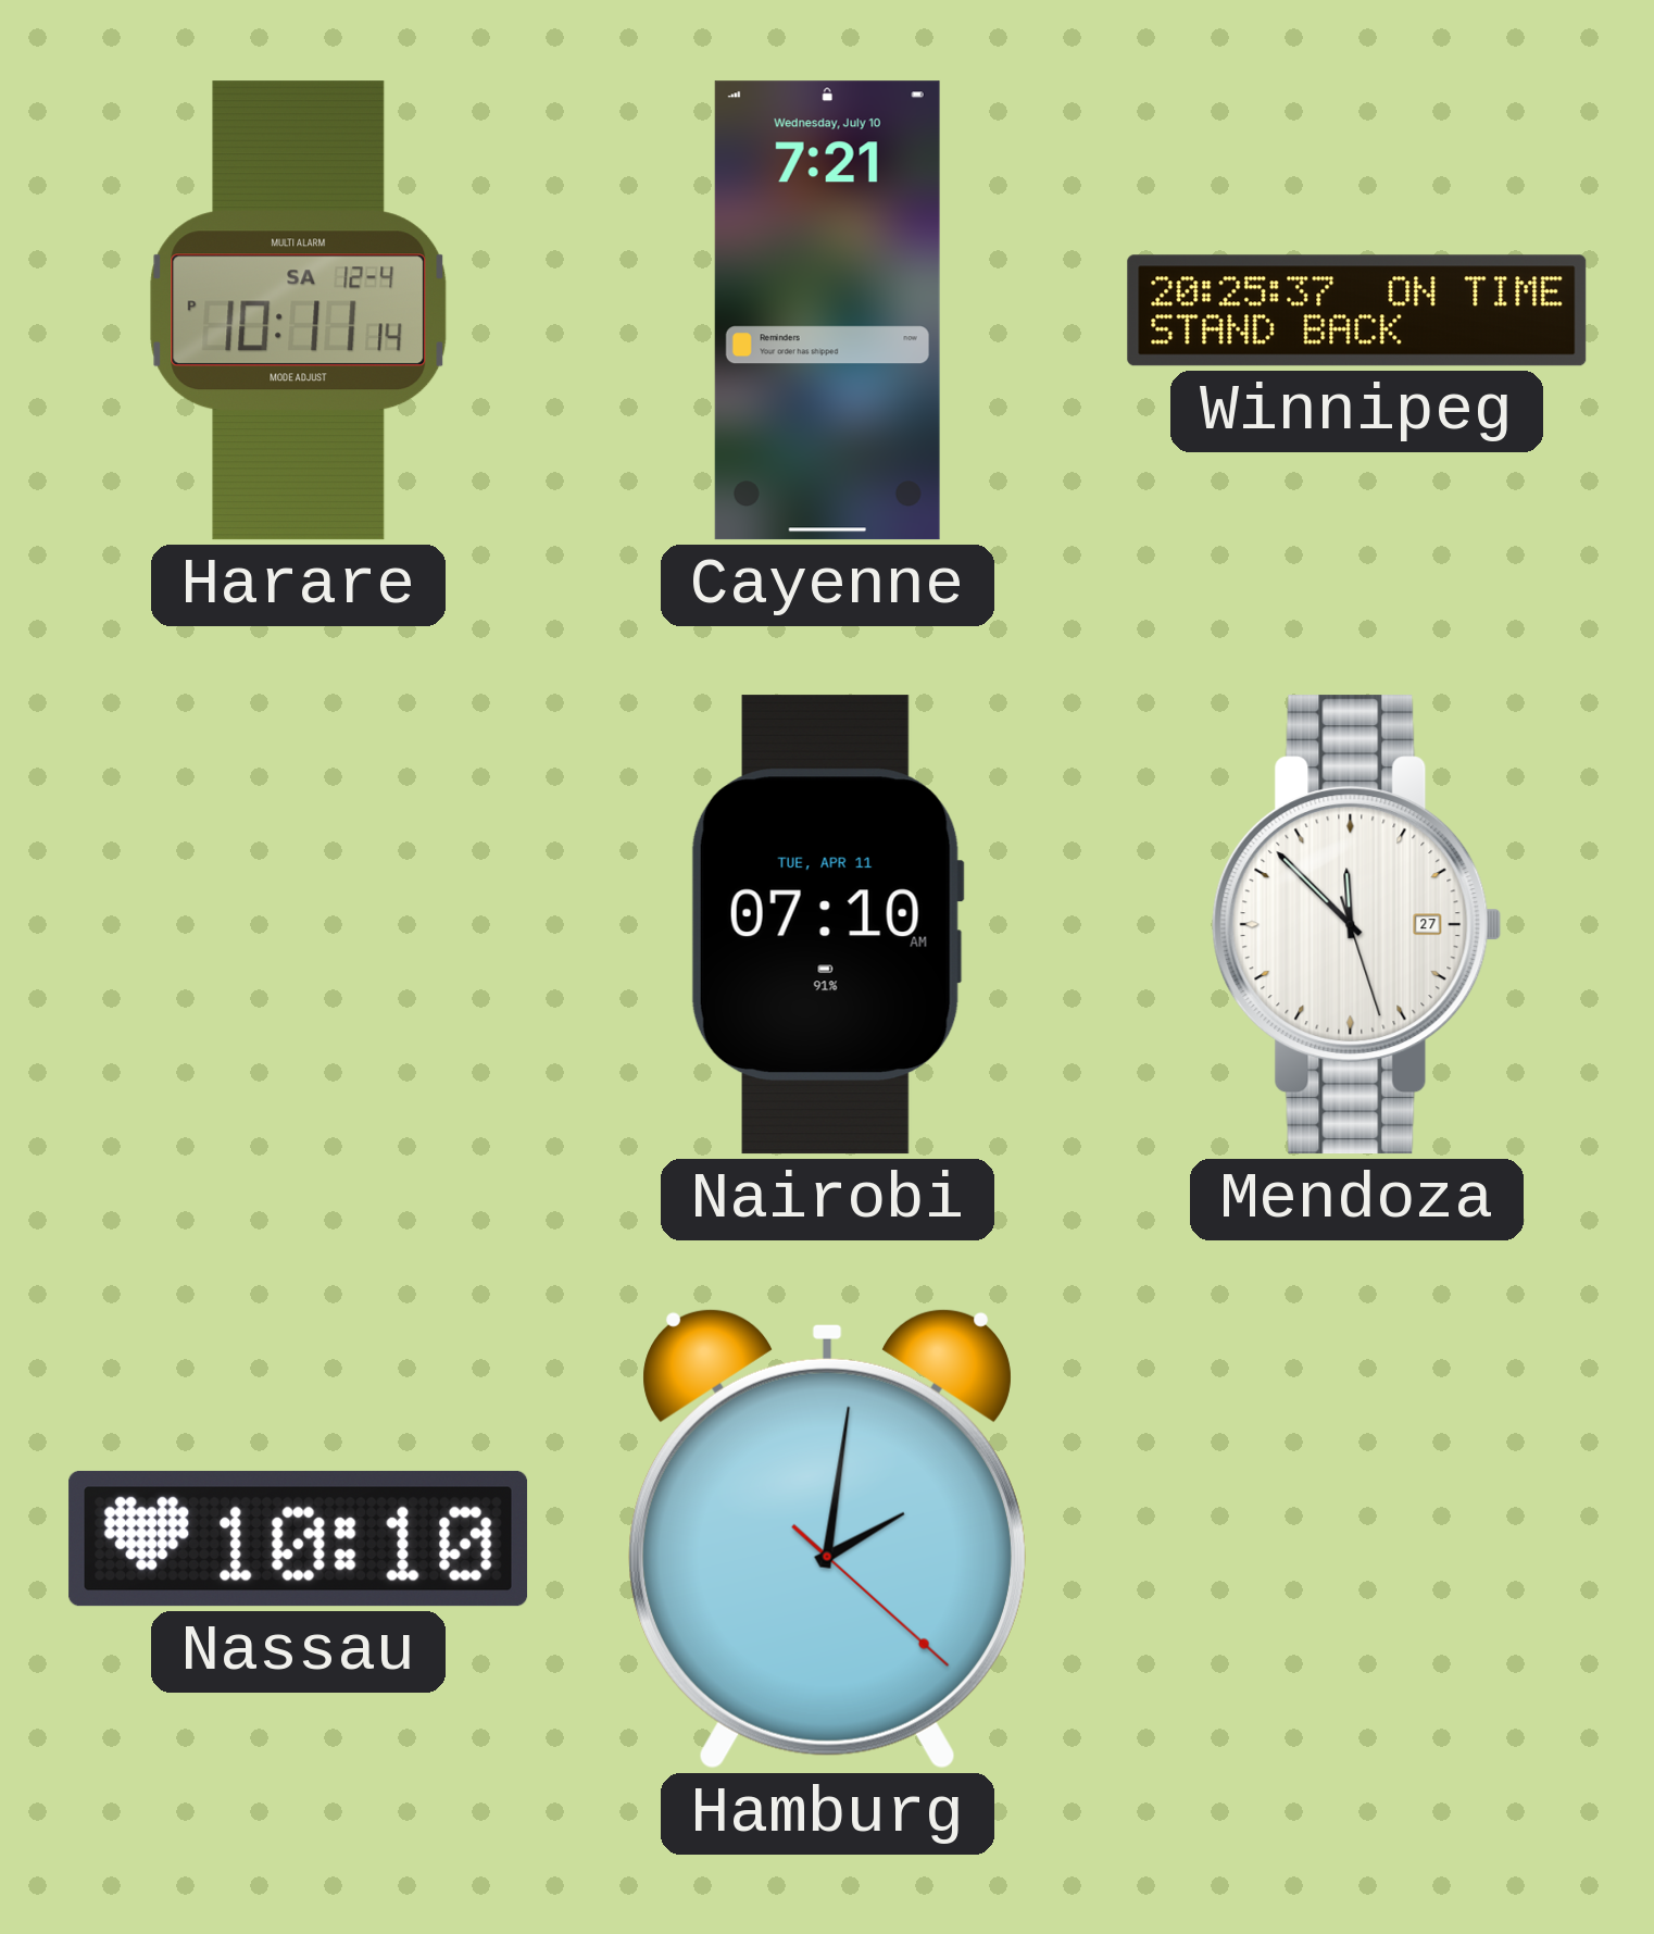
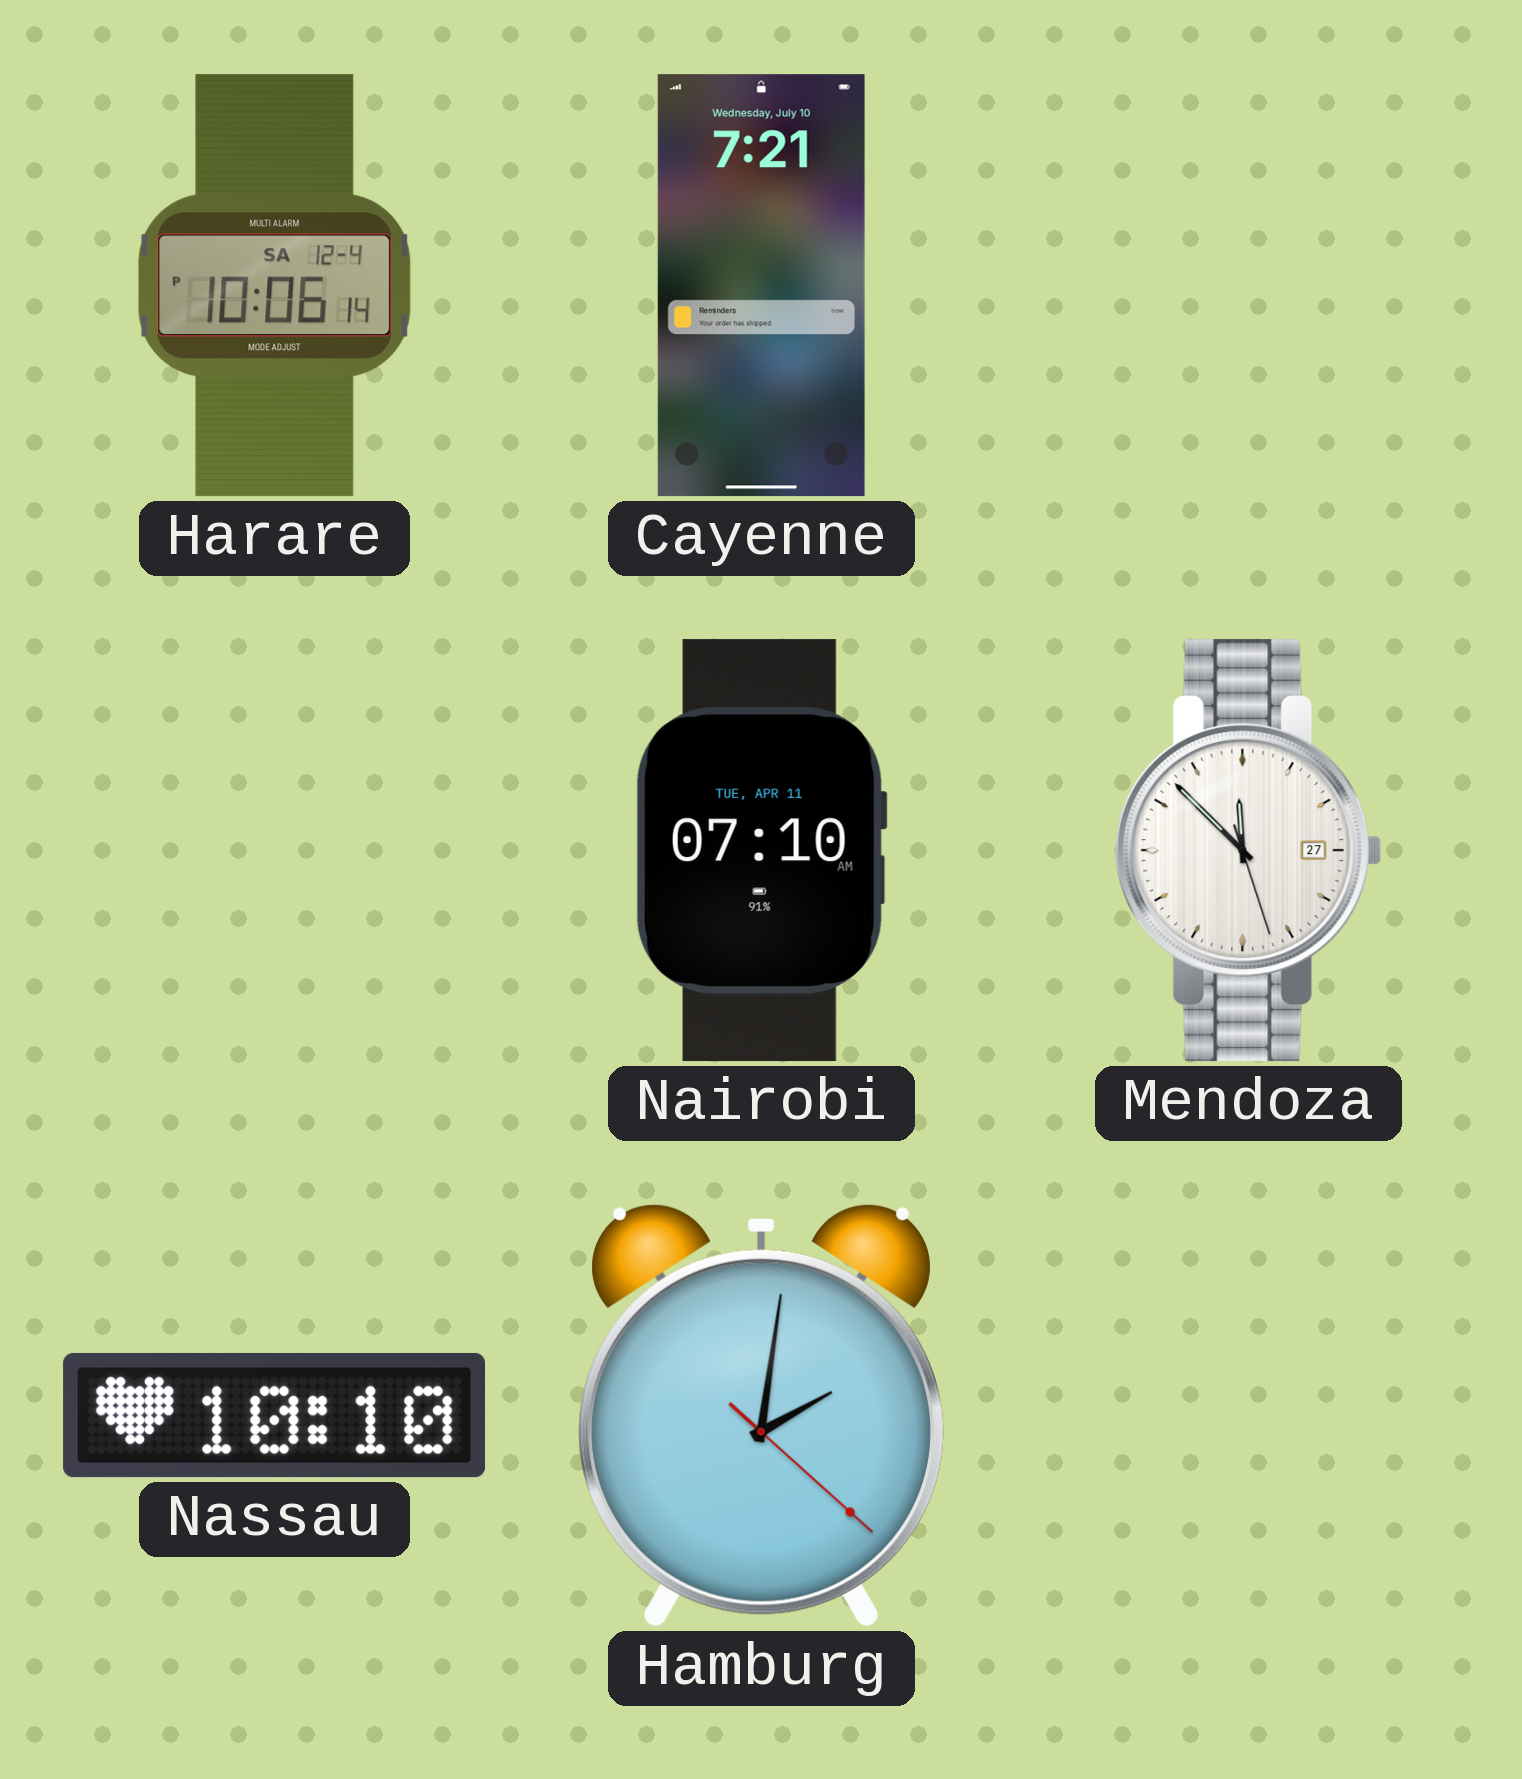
Harare: 10:11 -> 10:06 (275, 286)
Winnipeg: 20:25 -> none (1357, 311)
